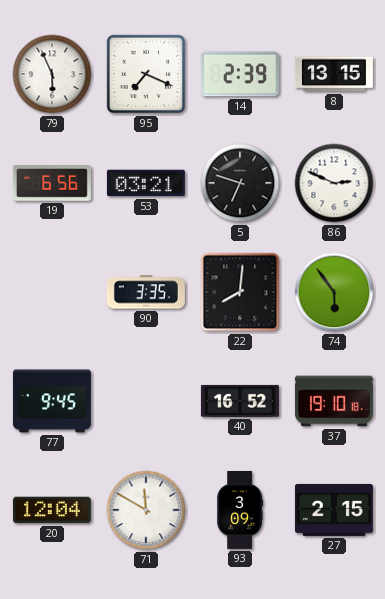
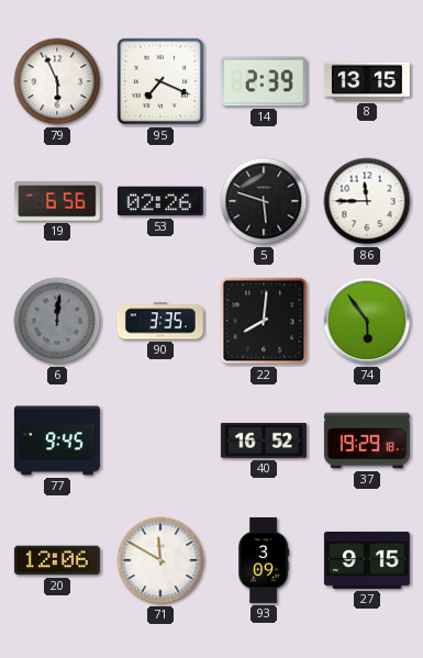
53: 03:21 -> 02:26 (160, 201)
5: 6:48 -> 5:48 (264, 201)
86: 2:49 -> 11:45 (367, 201)
6: none -> 12:01 (57, 321)
37: 19:10 -> 19:29 (367, 440)
20: 12:04 -> 12:06 (57, 560)
27: 2:15 -> 9:15 (367, 560)
